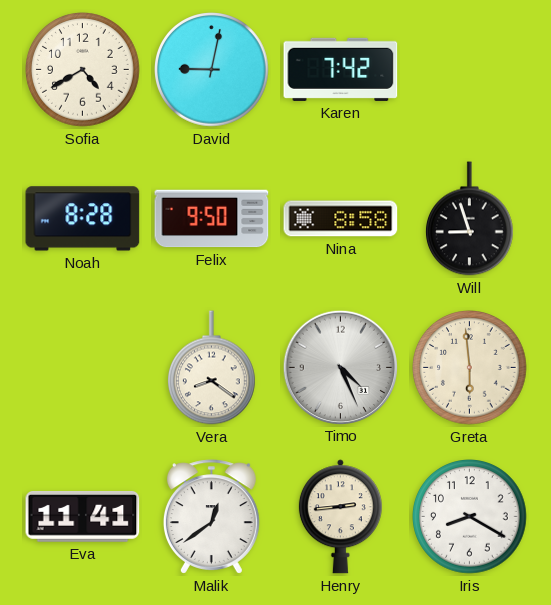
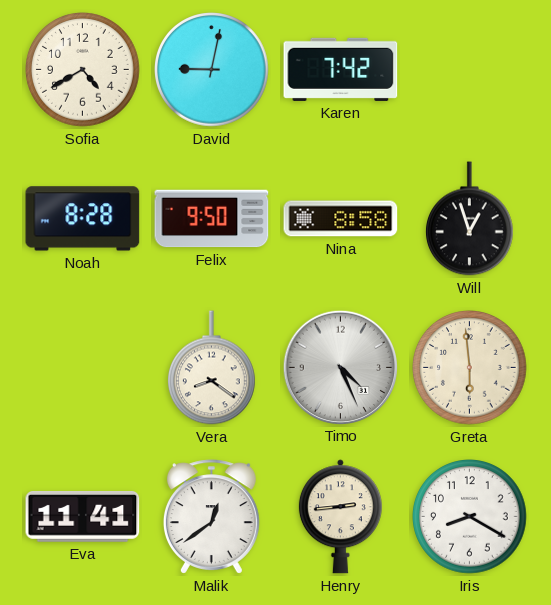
Will: 8:57 -> 12:57 (470, 219)
